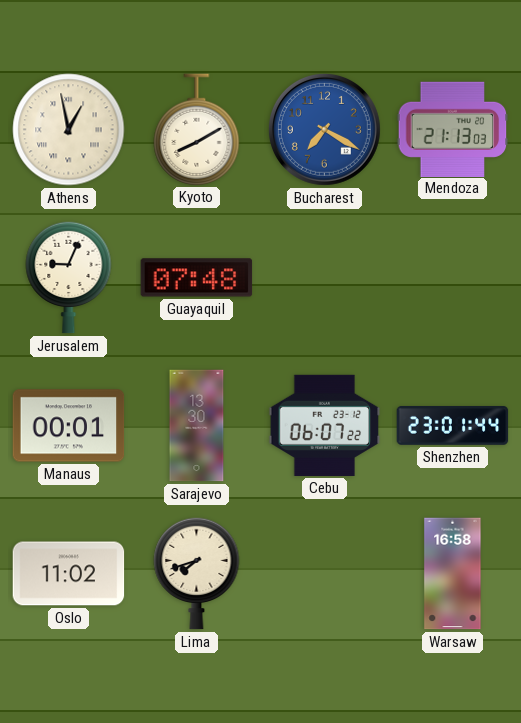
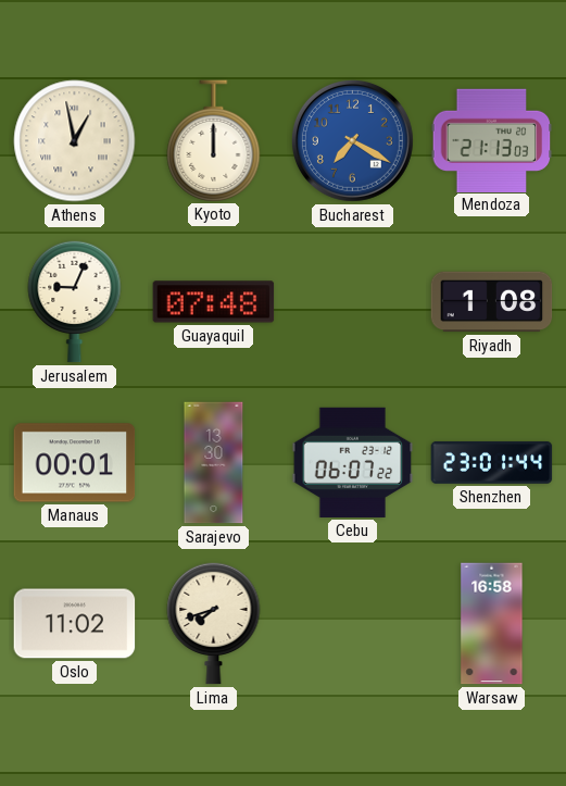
Kyoto: 8:10 -> 12:00 (214, 140)
Riyadh: none -> 1:08 (492, 302)
